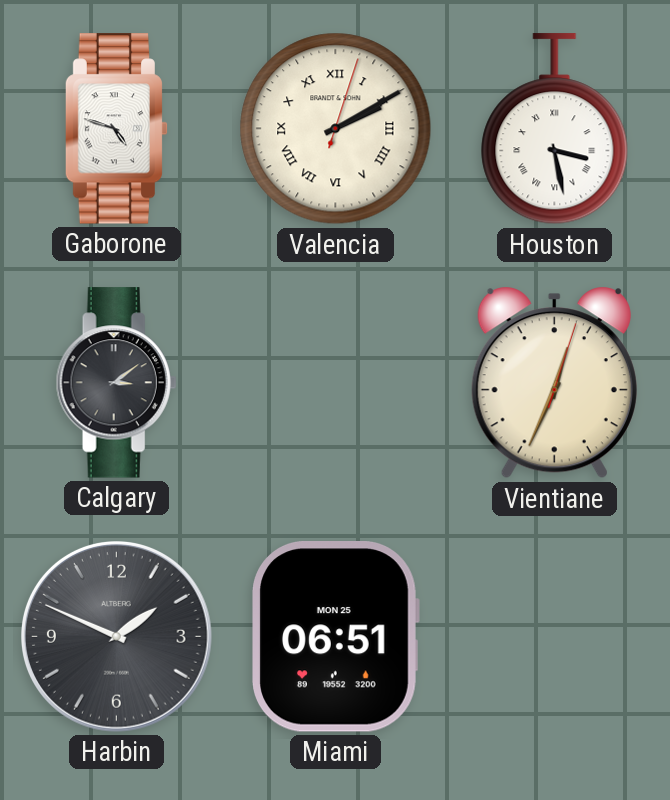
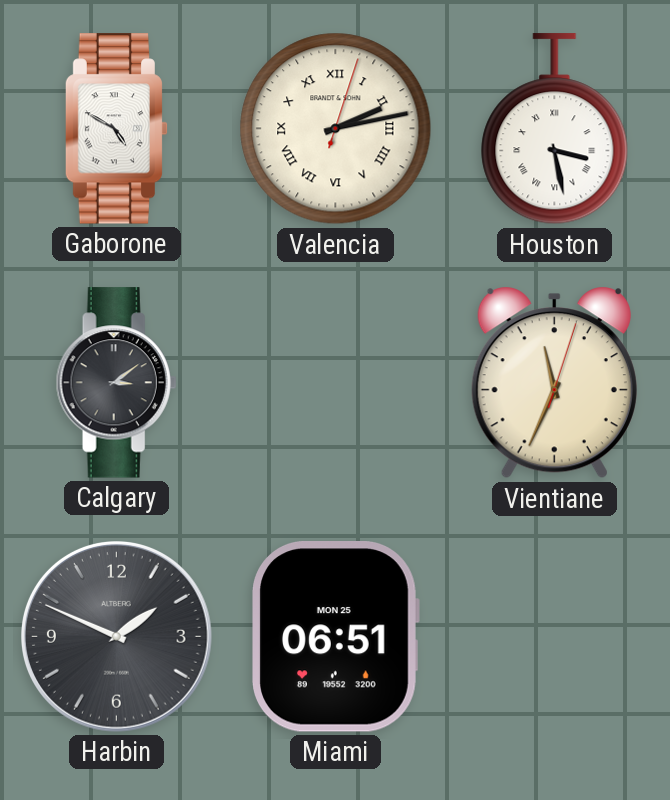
Gaborone: 4:48 -> 4:50 (117, 129)
Valencia: 2:10 -> 2:13 (336, 129)
Vientiane: 12:34 -> 11:34 (554, 383)
